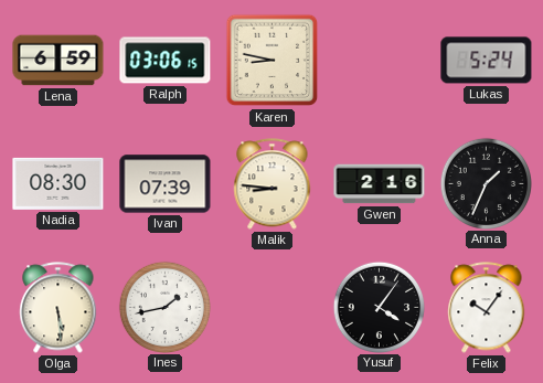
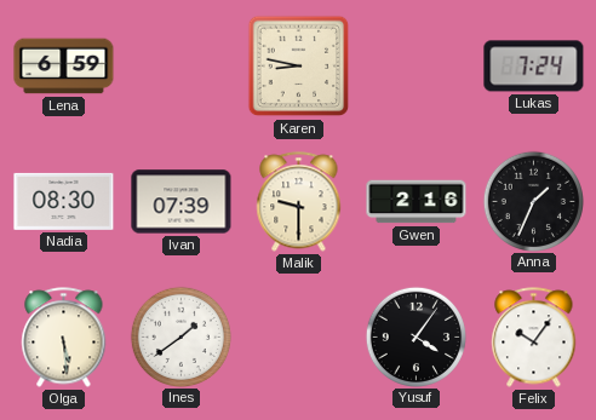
Ralph: 03:06 -> none (166, 61)
Lukas: 5:24 -> 7:24 (534, 67)
Malik: 8:46 -> 9:30 (299, 202)
Ines: 1:43 -> 1:39 (180, 336)
